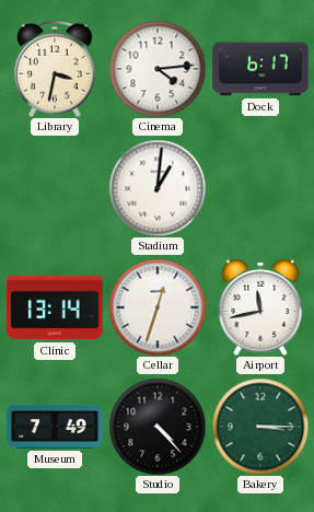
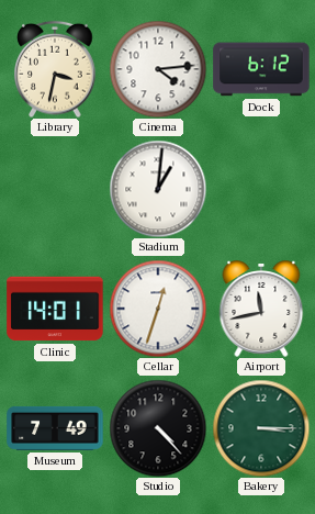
Dock: 6:17 -> 6:12 (261, 69)
Clinic: 13:14 -> 14:01 (55, 309)
